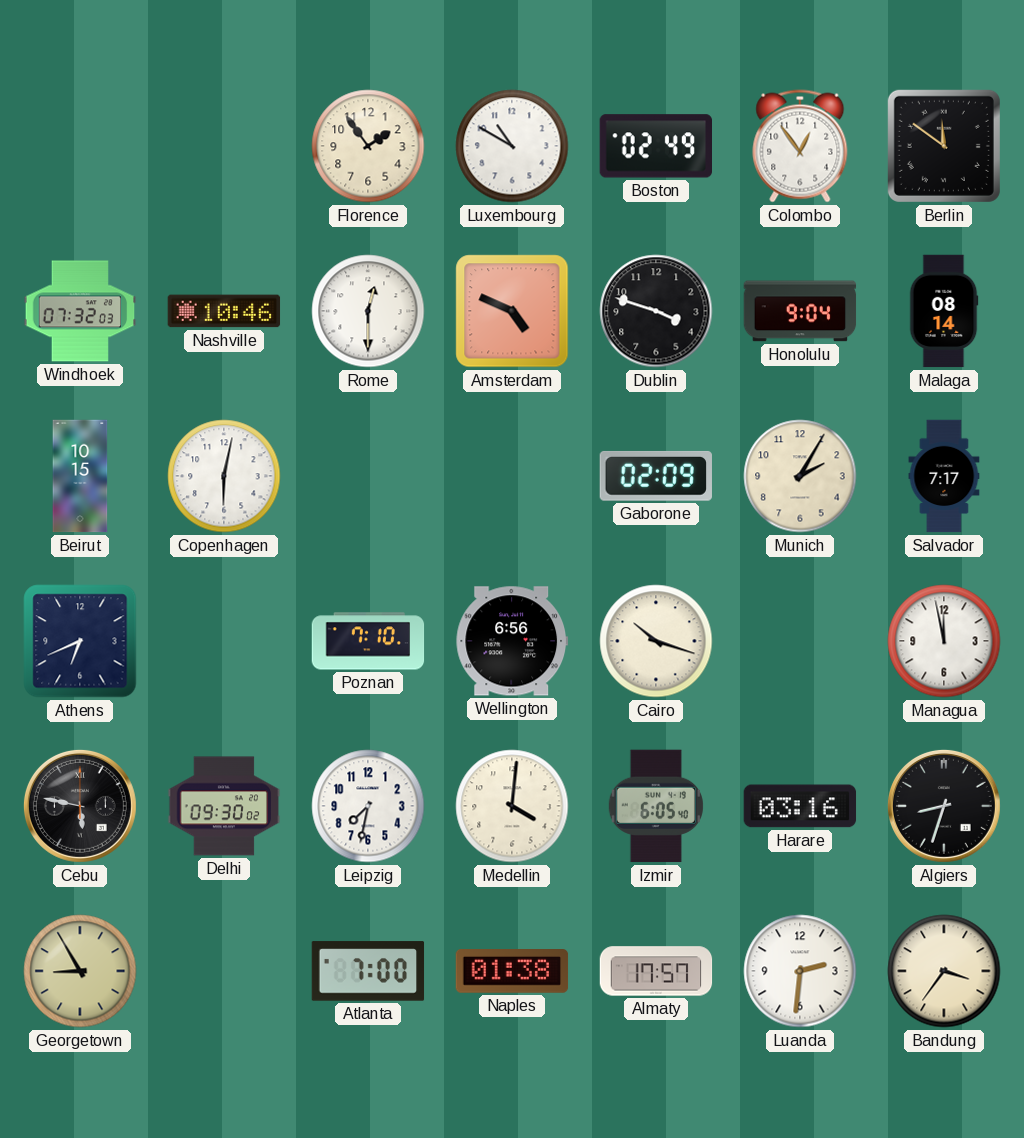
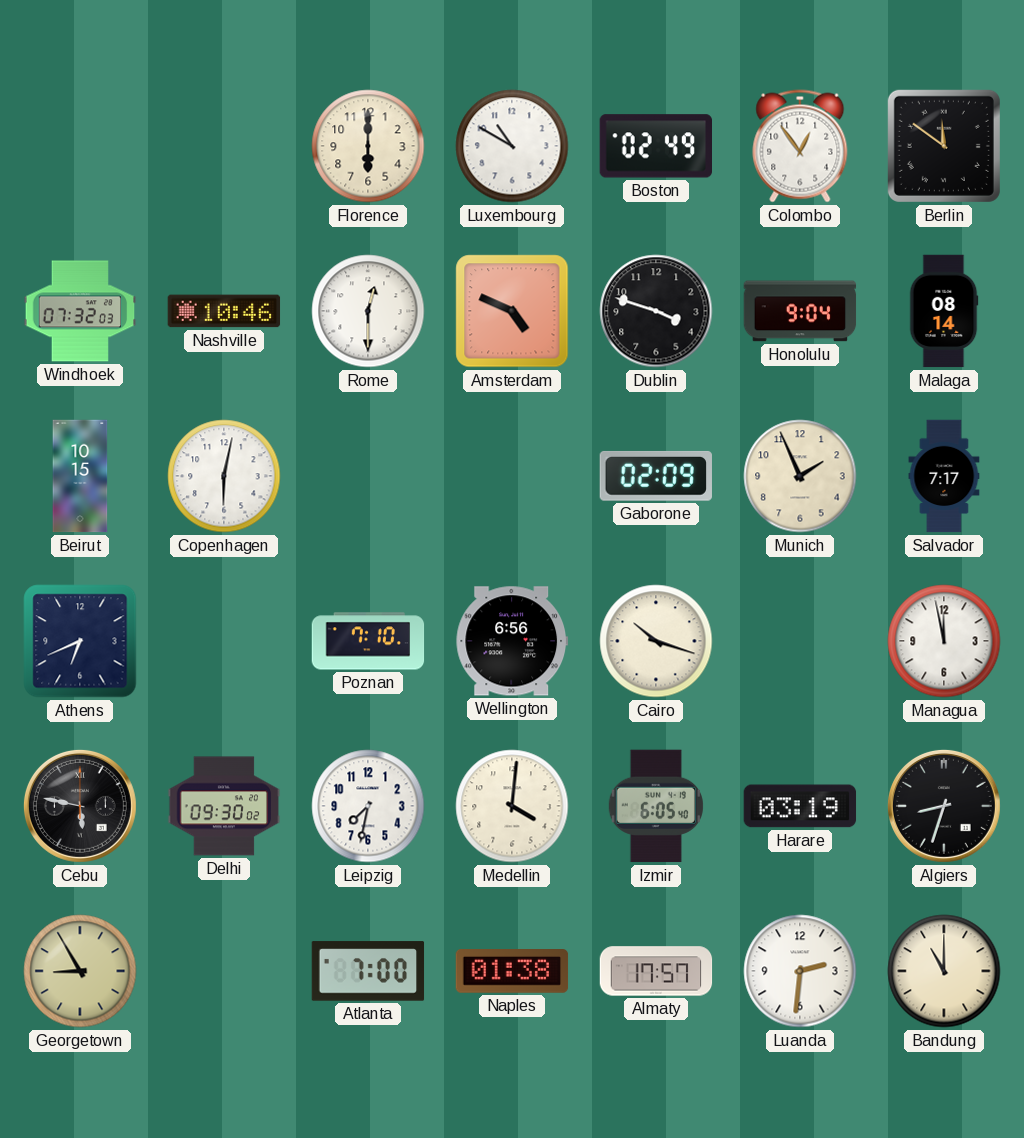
Florence: 1:54 -> 6:00 (368, 146)
Munich: 2:05 -> 1:56 (800, 476)
Harare: 03:16 -> 03:19 (800, 806)
Bandung: 3:36 -> 11:00 (944, 971)
